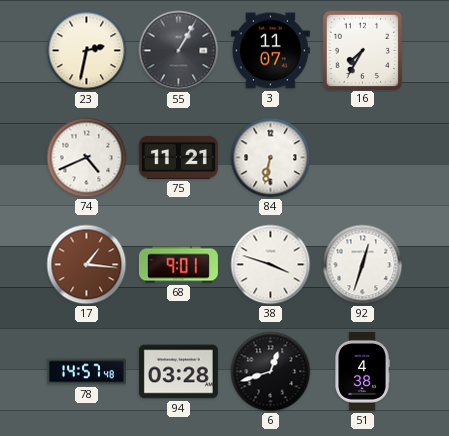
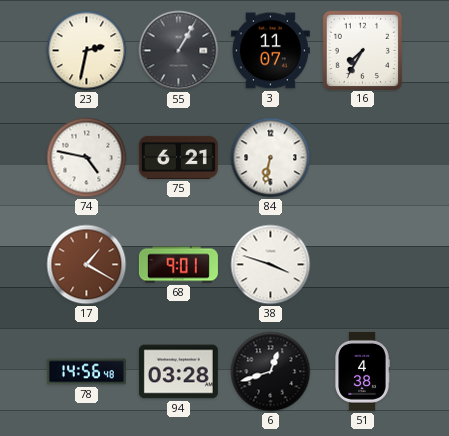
74: 4:41 -> 4:47 (87, 158)
75: 11:21 -> 6:21 (178, 157)
17: 1:16 -> 1:20 (87, 265)
92: 12:33 -> none (363, 265)
78: 14:57 -> 14:56 (86, 372)
